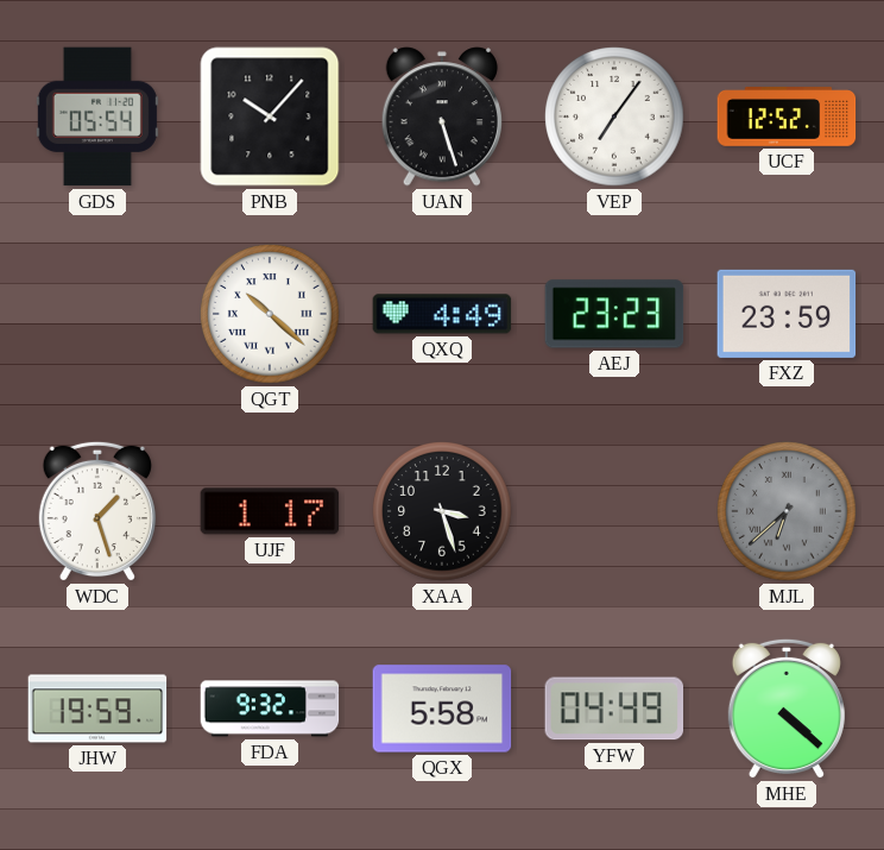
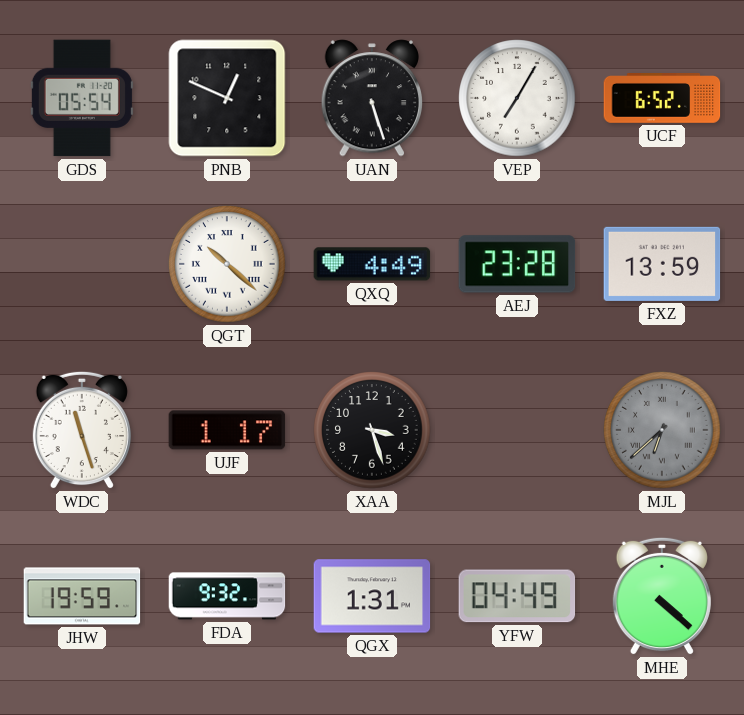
PNB: 10:07 -> 12:49 (227, 98)
VEP: 7:06 -> 7:05 (517, 98)
UCF: 12:52 -> 6:52 (662, 99)
AEJ: 23:23 -> 23:28 (517, 264)
FXZ: 23:59 -> 13:59 (662, 264)
WDC: 1:27 -> 11:27 (82, 430)
QGX: 5:58 -> 1:31 (372, 596)
